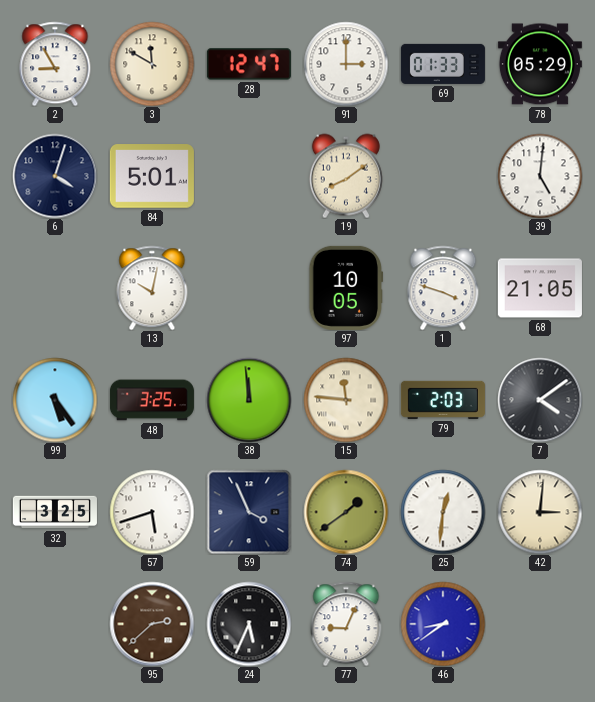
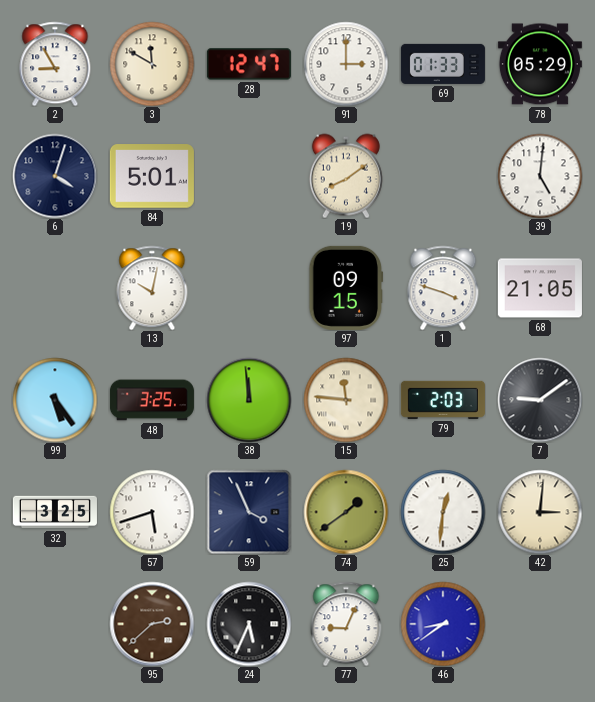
97: 10:05 -> 09:15 (346, 288)
7: 4:09 -> 9:09 (540, 400)
